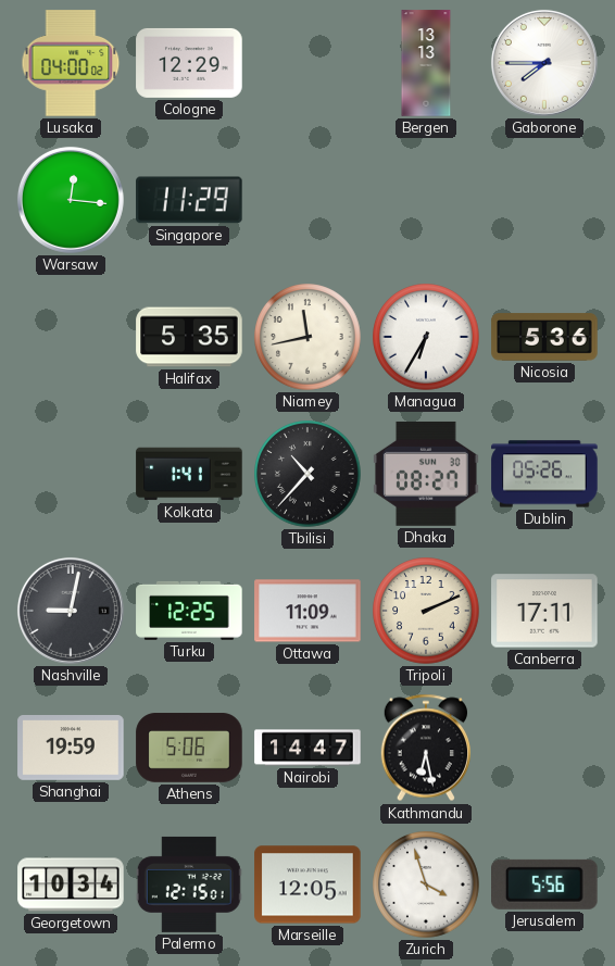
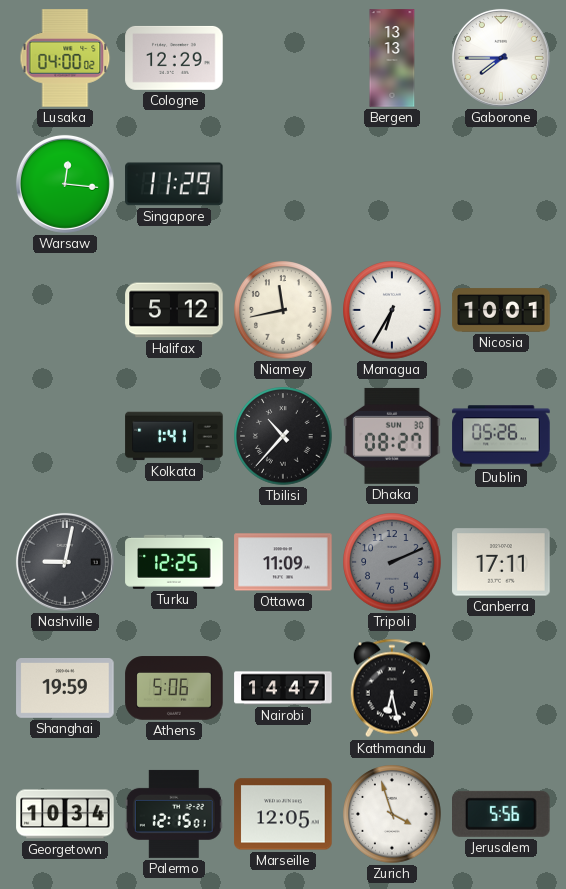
Halifax: 5:35 -> 5:12 (174, 310)
Nicosia: 5:36 -> 10:01 (501, 310)
Tripoli dial: cream -> grey (392, 562)
